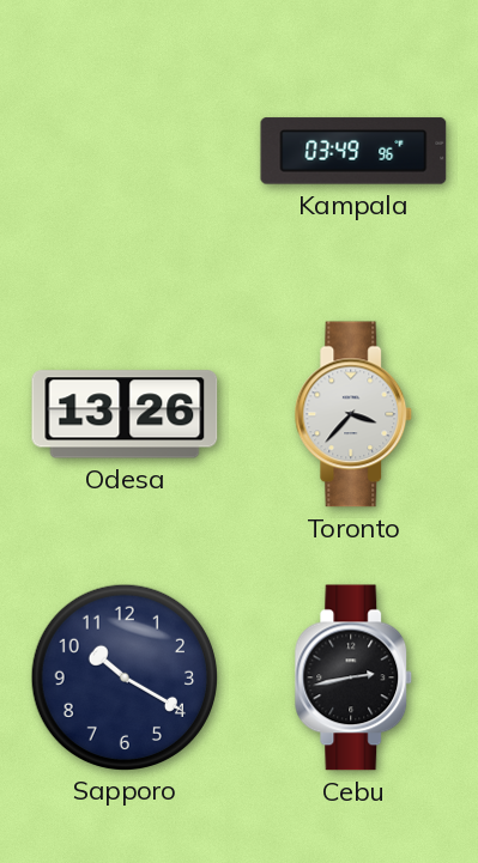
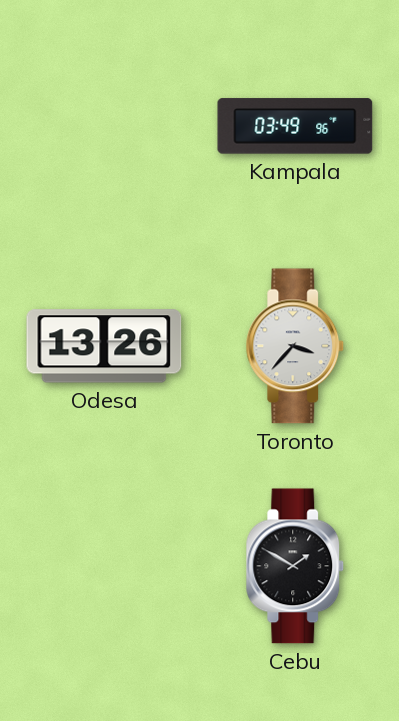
Sapporo: 10:20 -> none (123, 676)
Cebu: 2:43 -> 1:50 (295, 566)
